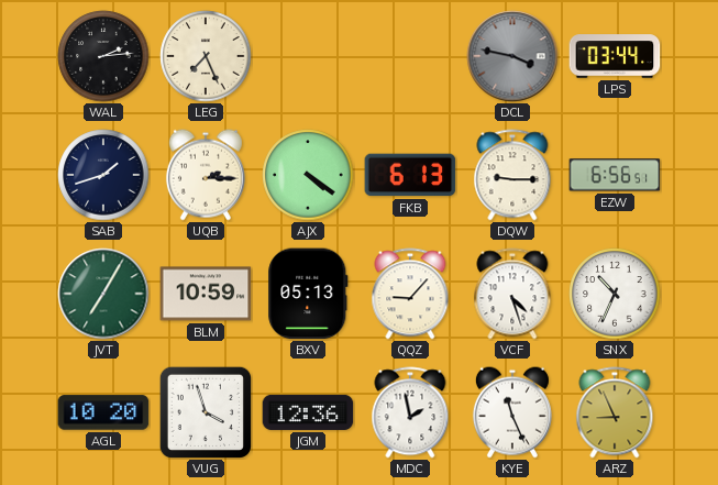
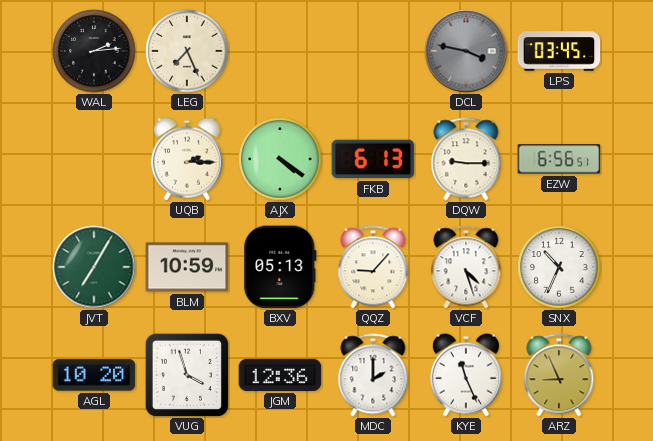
LPS: 03:44 -> 03:45 (559, 51)
SAB: 1:42 -> none (103, 175)
MDC: 1:58 -> 2:00 (373, 375)
